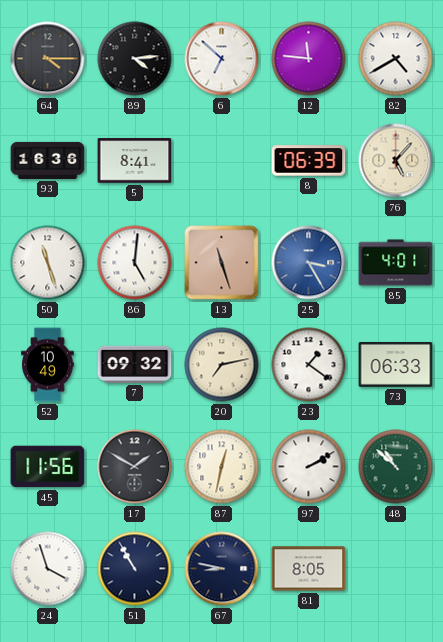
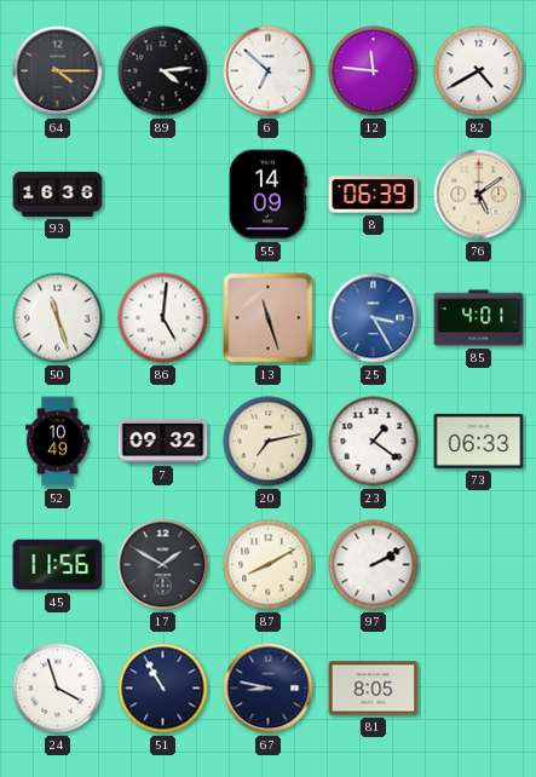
5: 8:41 -> none (135, 161)
55: none -> 14:09 (269, 195)
76: 5:07 -> 5:09 (479, 195)
87: 12:32 -> 8:10 (269, 565)
48: 10:52 -> none (396, 467)
